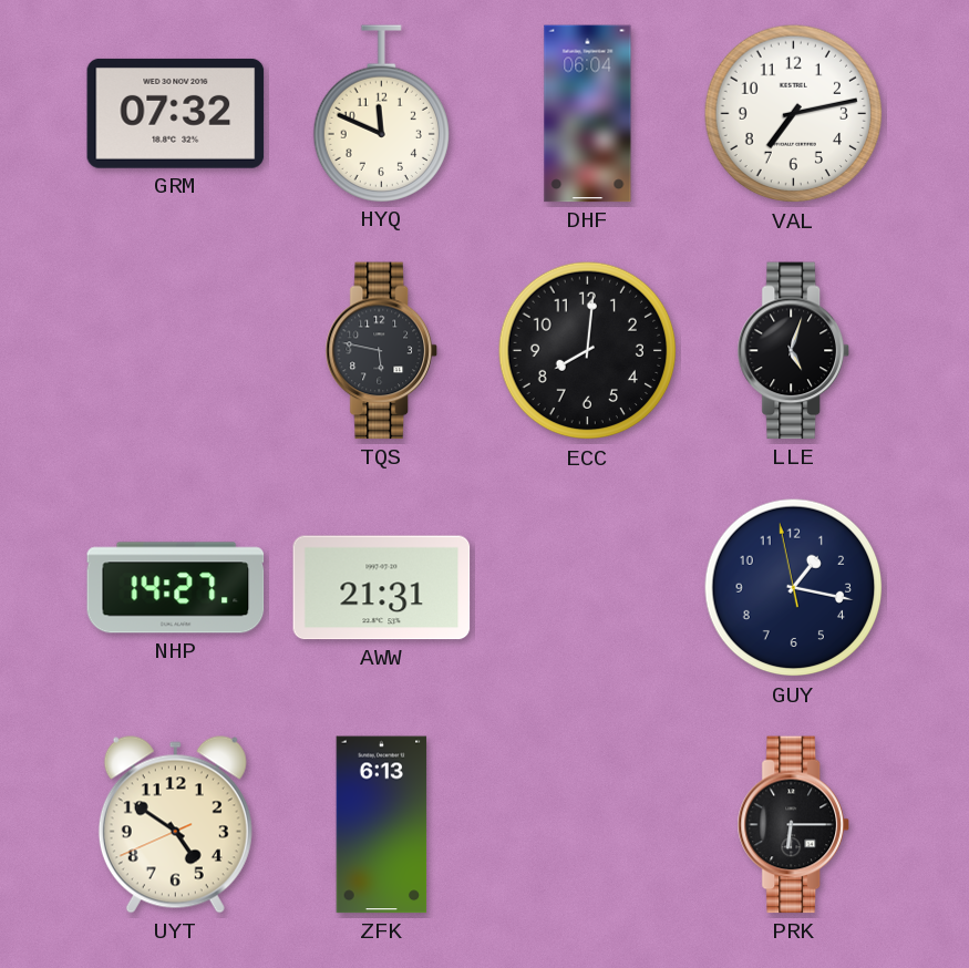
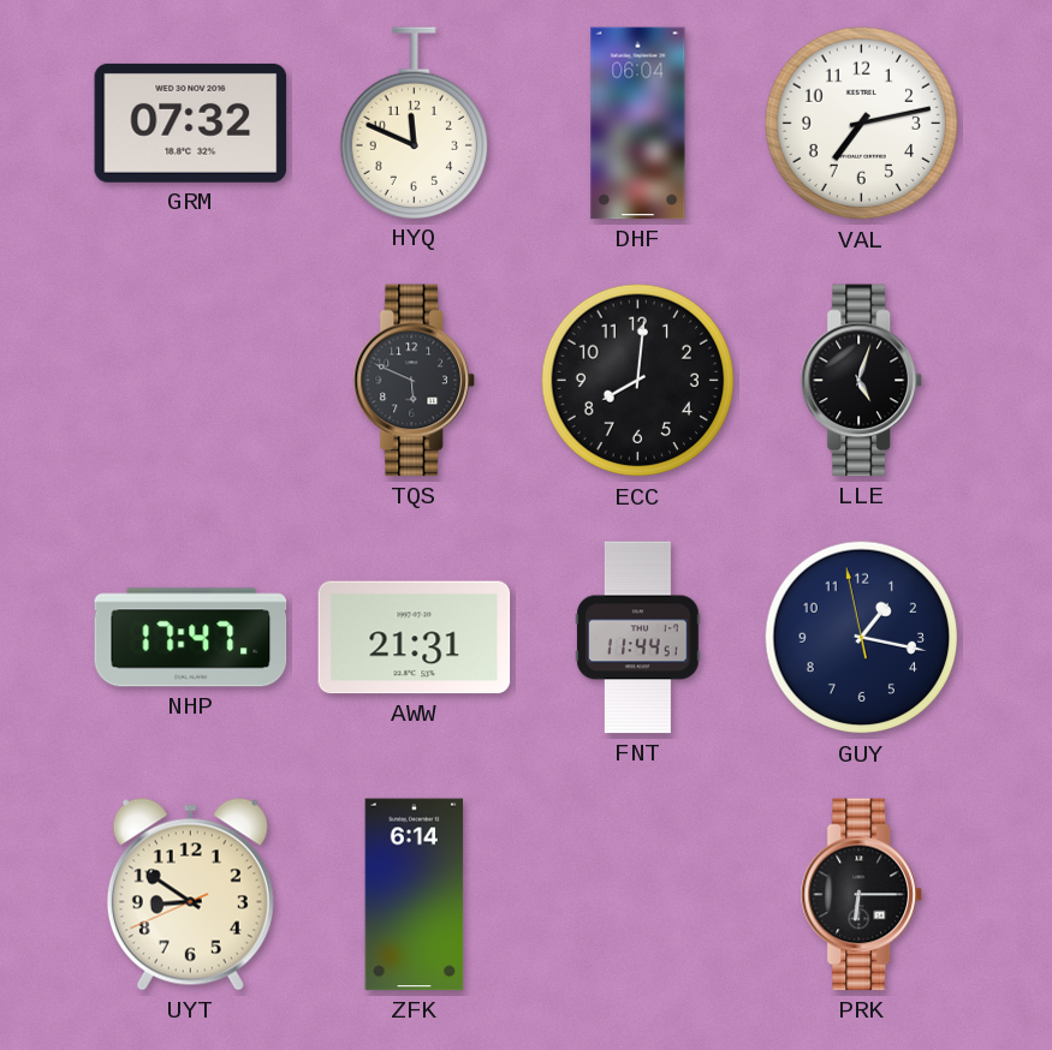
TQS: 5:47 -> 5:49 (414, 381)
NHP: 14:27 -> 17:47 (191, 638)
FNT: none -> 11:44 (638, 638)
UYT: 4:50 -> 8:50 (190, 895)
ZFK: 6:13 -> 6:14 (415, 895)
